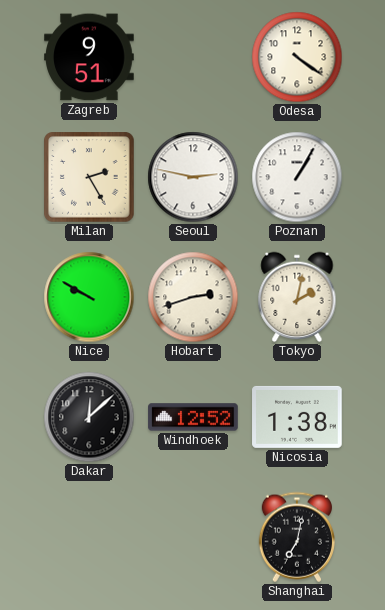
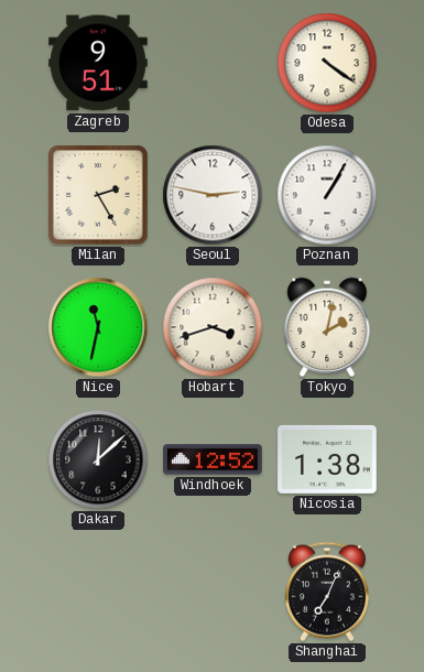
Nice: 9:50 -> 11:32 (98, 327)
Hobart: 2:42 -> 3:42 (213, 327)
Shanghai: 7:02 -> 7:04 (327, 592)
